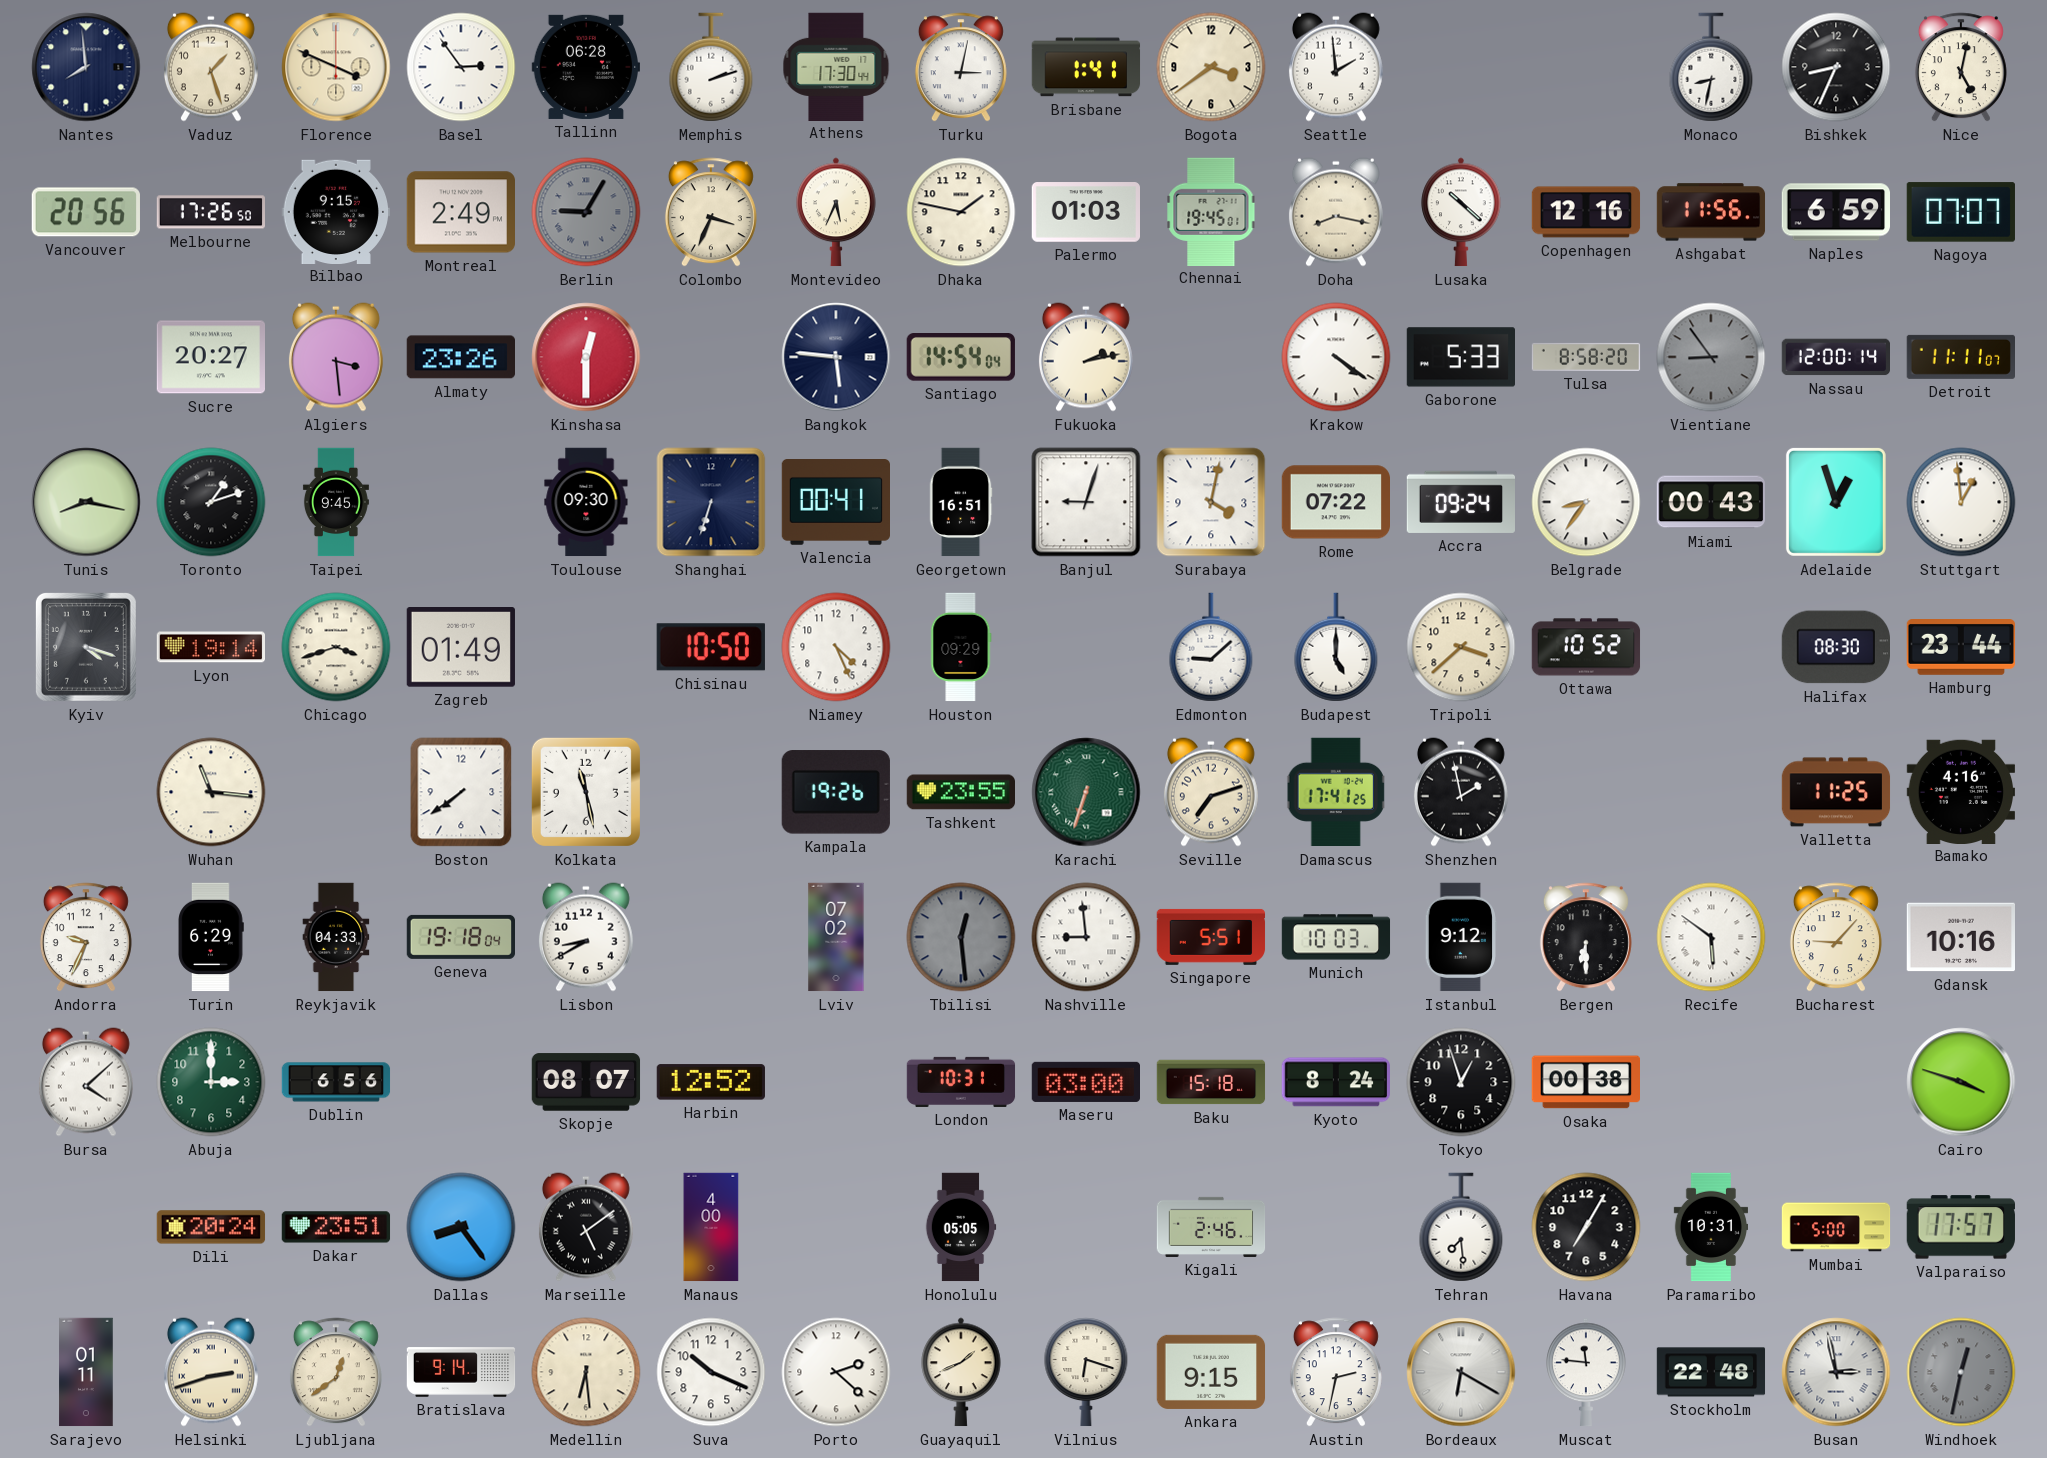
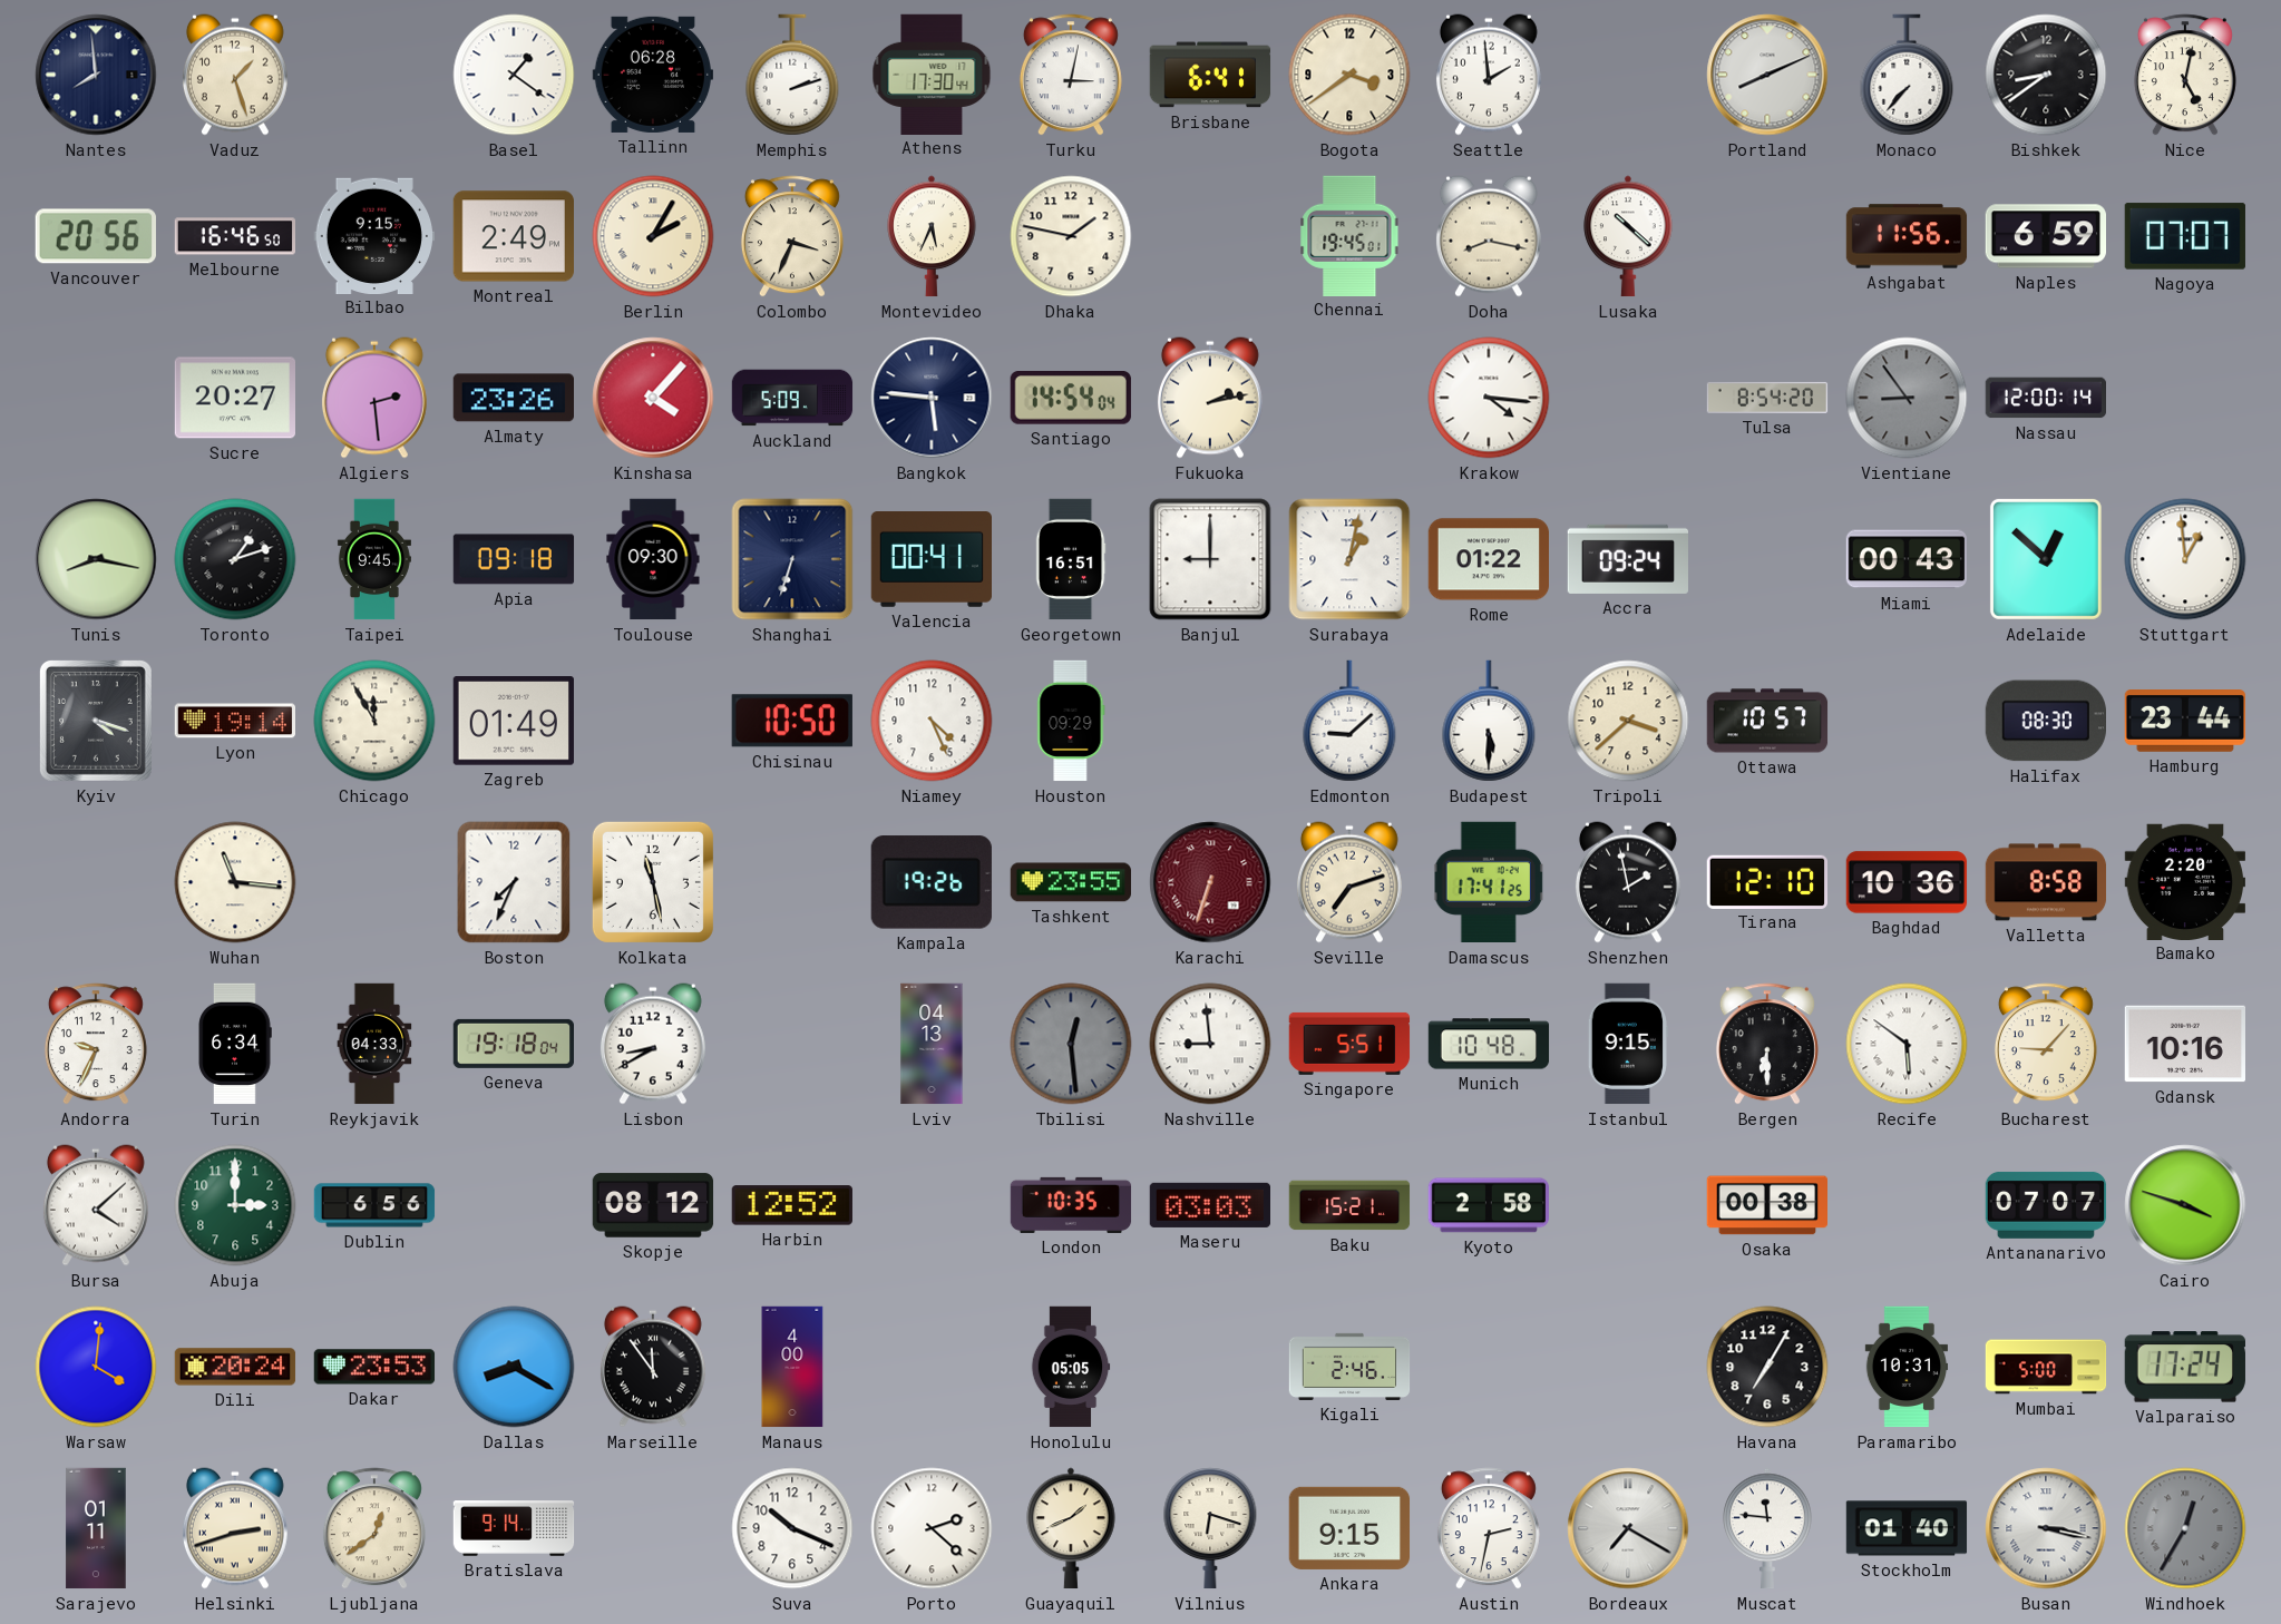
Florence: 3:49 -> none (336, 67)
Basel: 2:54 -> 1:21 (514, 75)
Brisbane: 1:41 -> 6:41 (1210, 75)
Portland: none -> 8:11 (1767, 75)
Monaco: 8:32 -> 7:37 (1907, 75)
Bishkek: 8:34 -> 8:39 (2046, 75)
Melbourne: 17:26 -> 16:46 (234, 236)
Berlin: 9:05 -> 2:05 (653, 236)
Berlin dial: grey -> cream (653, 236)
Palermo: 01:03 -> none (1085, 212)
Copenhagen: 12:16 -> none (1586, 212)
Algiers: 3:29 -> 2:29 (374, 398)
Kinshasa: 12:30 -> 4:07 (653, 398)
Auckland: none -> 5:09 (792, 398)
Krakow: 4:21 -> 4:16 (1489, 398)
Gaborone: 5:33 -> none (1460, 357)
Tulsa: 8:58 -> 8:54 (1767, 398)
Detroit: 11:11 -> none (1960, 357)
Apia: none -> 09:18 (514, 559)
Banjul: 9:03 -> 9:00 (1210, 559)
Surabaya: 4:02 -> 1:02 (1349, 559)
Rome: 07:22 -> 01:22 (1488, 559)
Belgrade: 8:36 -> none (1586, 502)
Adelaide: 12:57 -> 12:52 (2046, 559)
Chicago: 3:42 -> 11:55 (374, 721)
Budapest: 5:00 -> 5:30 (1489, 721)
Ottawa: 10:52 -> 10:57 (1767, 721)
Boston: 7:39 -> 7:34 (514, 882)
Karachi dial: green -> burgundy (1210, 882)
Tirana: none -> 12:10 (1766, 881)
Baghdad: none -> 10:36 (1907, 882)
Valletta: 11:25 -> 8:58 (2046, 882)
Bamako: 4:16 -> 2:20 (2184, 881)
Turin: 6:29 -> 6:34 (235, 1044)
Lviv: 07:02 -> 04:13 (932, 1044)
Munich: 10:03 -> 10:48 (1489, 1044)
Istanbul: 9:12 -> 9:15 (1628, 1044)
Skopje: 08:07 -> 08:12 (653, 1205)
London: 10:31 -> 10:35 (1071, 1205)
Maseru: 03:00 -> 03:03 (1209, 1205)
Baku: 15:18 -> 15:21 (1349, 1205)
Kyoto: 8:24 -> 2:58 (1488, 1205)
Tokyo: 12:57 -> none (1461, 1082)
Antananarivo: none -> 07:07 (2046, 1205)
Warsaw: none -> 4:01 (96, 1367)
Dakar: 23:51 -> 23:53 (374, 1367)
Dallas: 8:24 -> 8:20 (514, 1367)
Marseille: 5:09 -> 11:54 (653, 1367)
Tehran: 7:29 -> none (1461, 1227)
Valparaiso: 17:57 -> 17:24 (2184, 1367)
Medellin: 6:29 -> none (586, 1372)
Bordeaux: 6:20 -> 7:20 (1628, 1528)
Stockholm: 22:48 -> 01:40 (1907, 1528)
Busan: 2:58 -> 3:17 (2046, 1528)
Windhoek: 12:32 -> 12:35 (2185, 1528)
